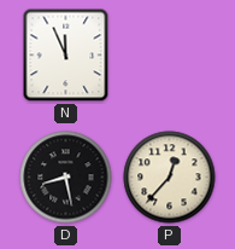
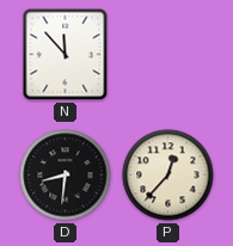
N: 11:56 -> 11:53 (66, 55)
D: 8:28 -> 8:31 (66, 176)
